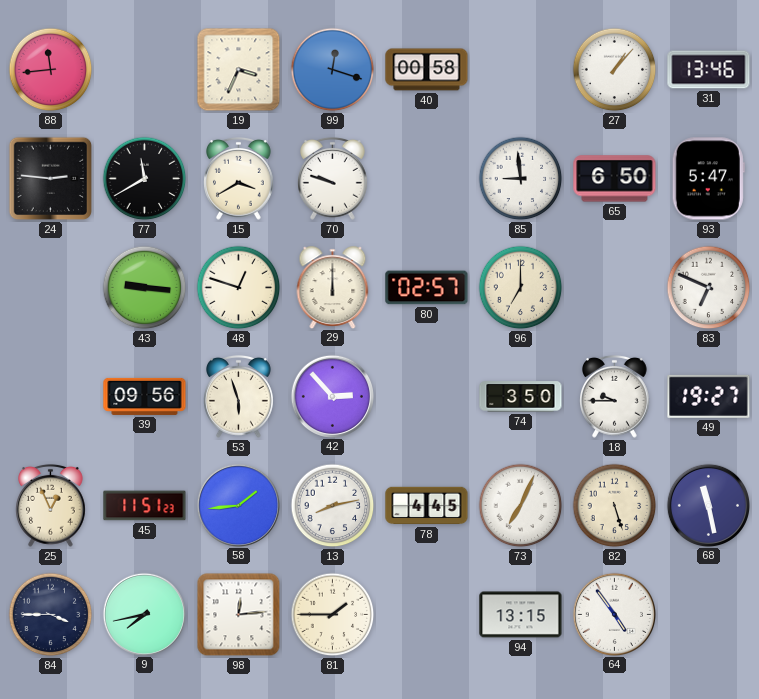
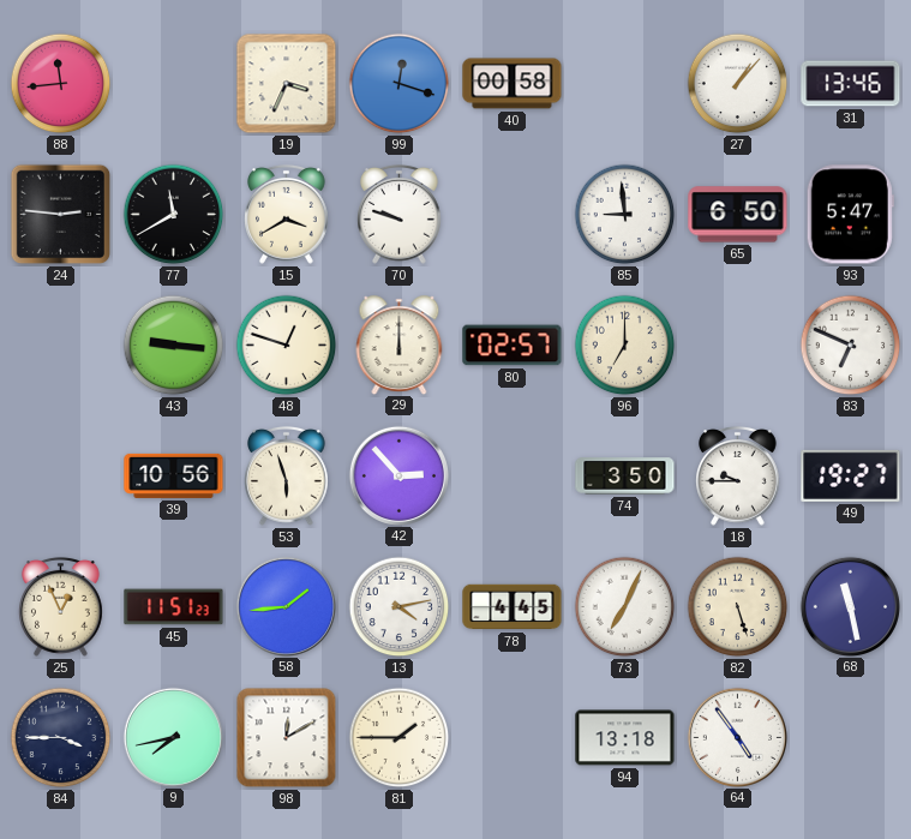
39: 09:56 -> 10:56 (174, 475)
13: 8:13 -> 4:13 (400, 607)
98: 12:14 -> 12:10 (287, 738)
94: 13:15 -> 13:18 (625, 738)
